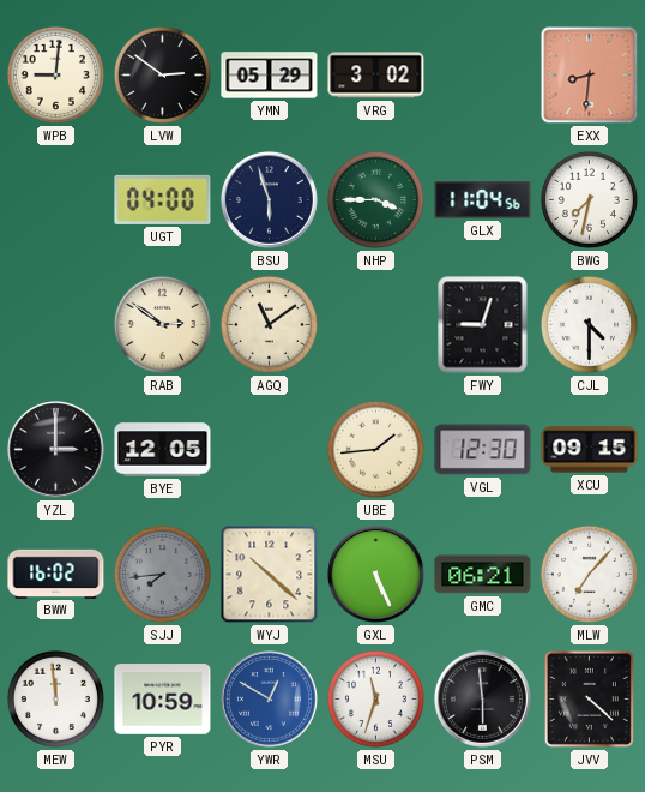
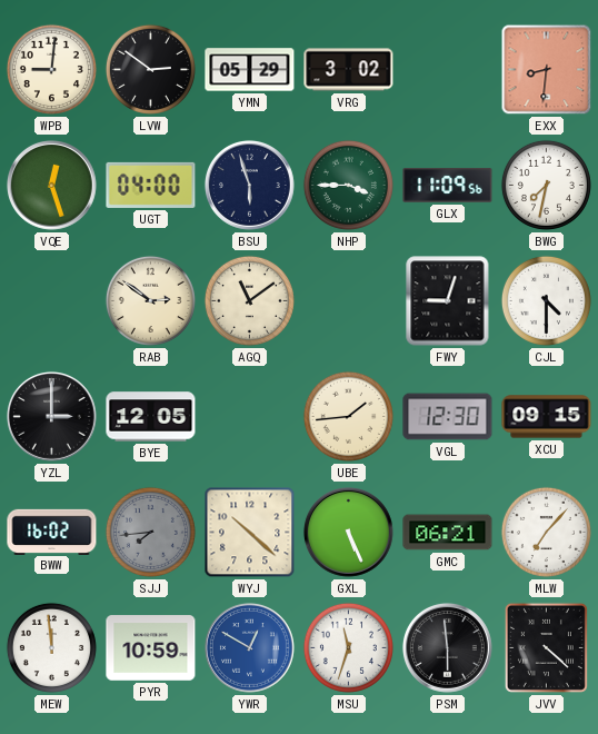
VQE: none -> 12:27 (52, 186)
GLX: 11:04 -> 11:09 (448, 186)
